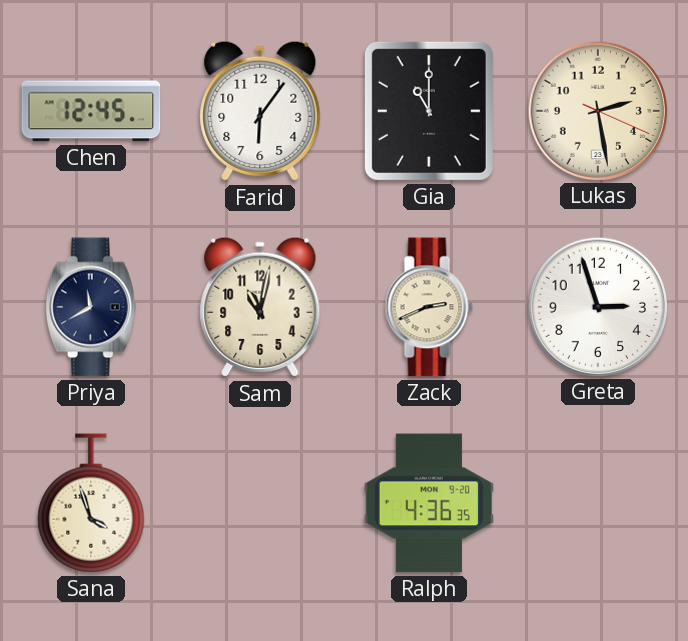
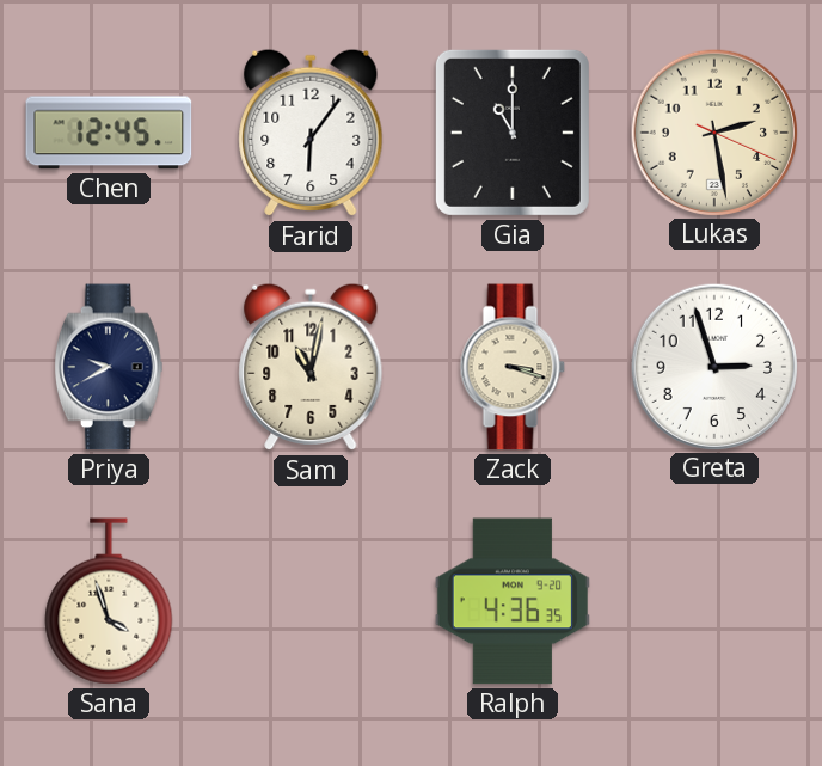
Priya: 11:40 -> 9:40 (109, 367)
Zack: 2:41 -> 3:18 (513, 367)
